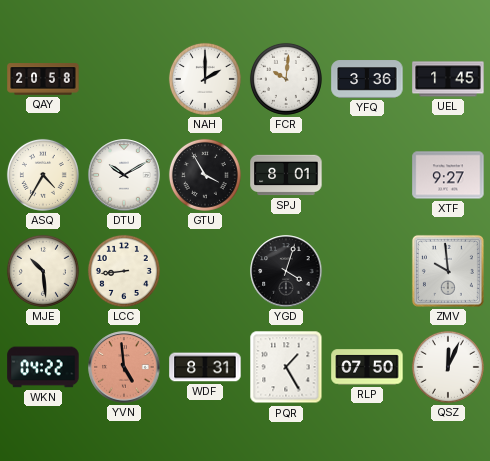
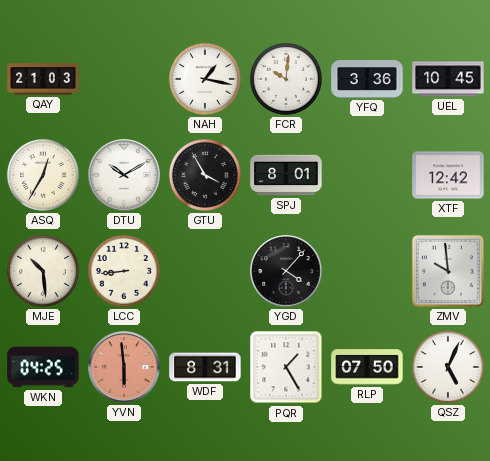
QAY: 20:58 -> 21:03 (43, 79)
NAH: 2:00 -> 1:17 (205, 79)
UEL: 1:45 -> 10:45 (448, 79)
ASQ: 4:35 -> 12:35 (43, 175)
XTF: 9:27 -> 12:42 (448, 175)
YGD: 4:03 -> 4:07 (286, 271)
WKN: 04:22 -> 04:25 (43, 367)
YVN: 4:59 -> 5:59 (124, 367)
QSZ: 12:04 -> 5:04 (448, 367)
